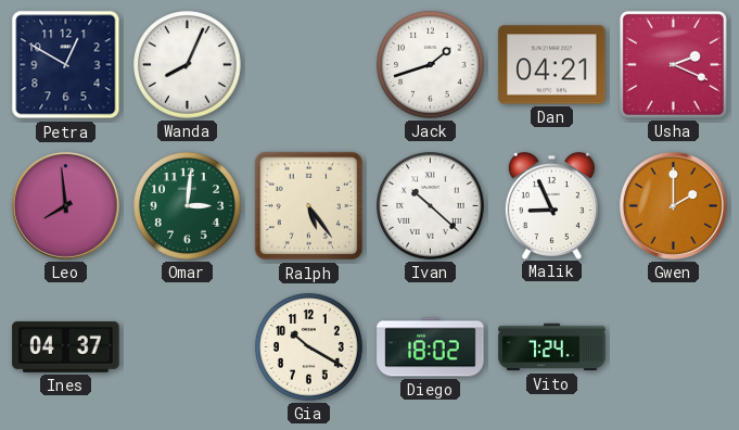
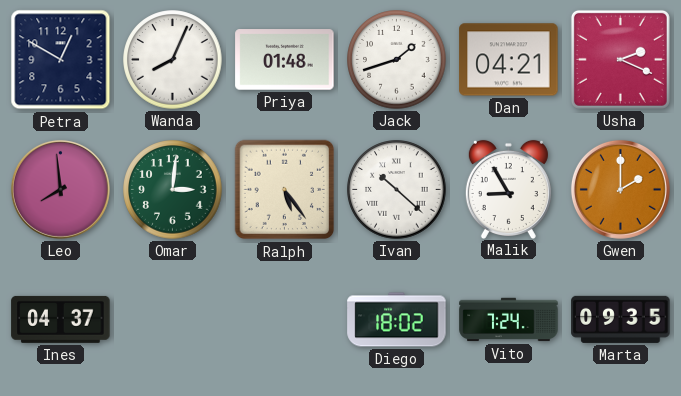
Priya: none -> 01:48 (285, 60)
Malik: 8:56 -> 8:55 (508, 189)
Gia: 10:20 -> none (309, 347)
Marta: none -> 09:35 (621, 319)
